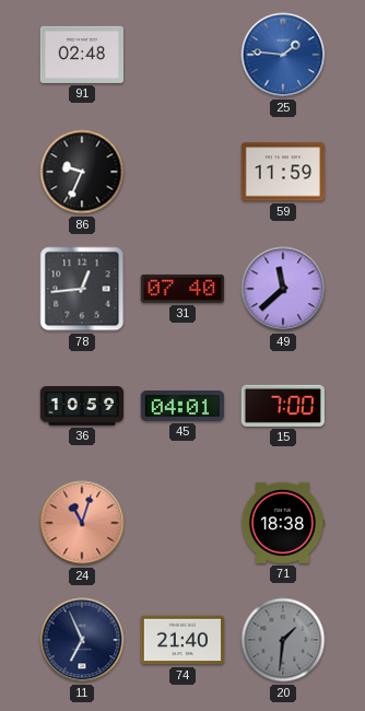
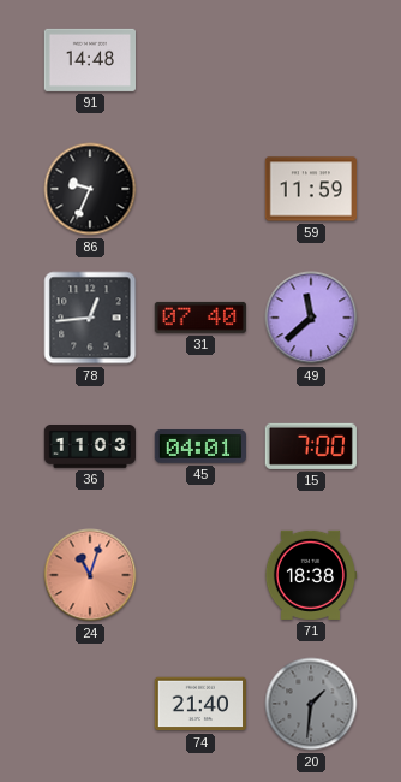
91: 02:48 -> 14:48 (89, 60)
25: 1:46 -> none (283, 55)
36: 10:59 -> 11:03 (89, 448)
11: 6:56 -> none (82, 640)
